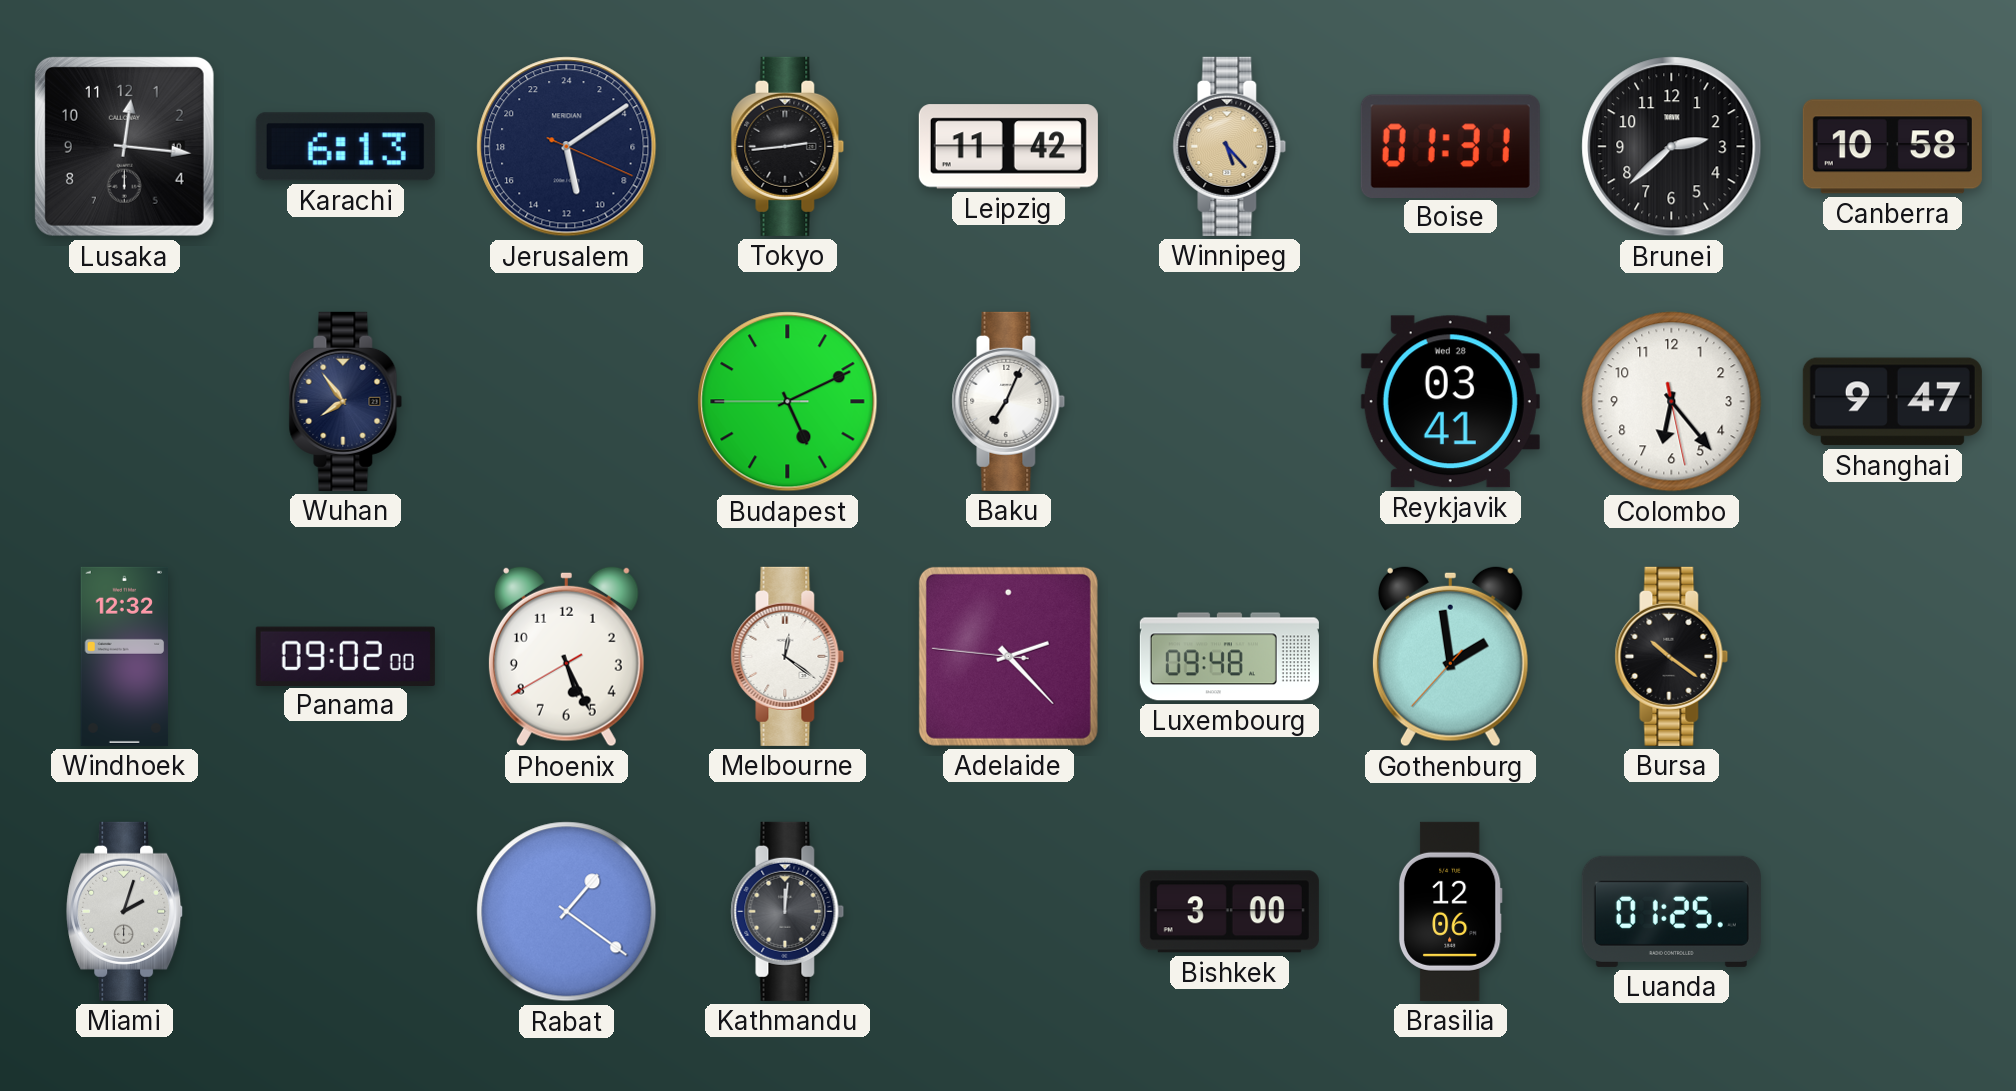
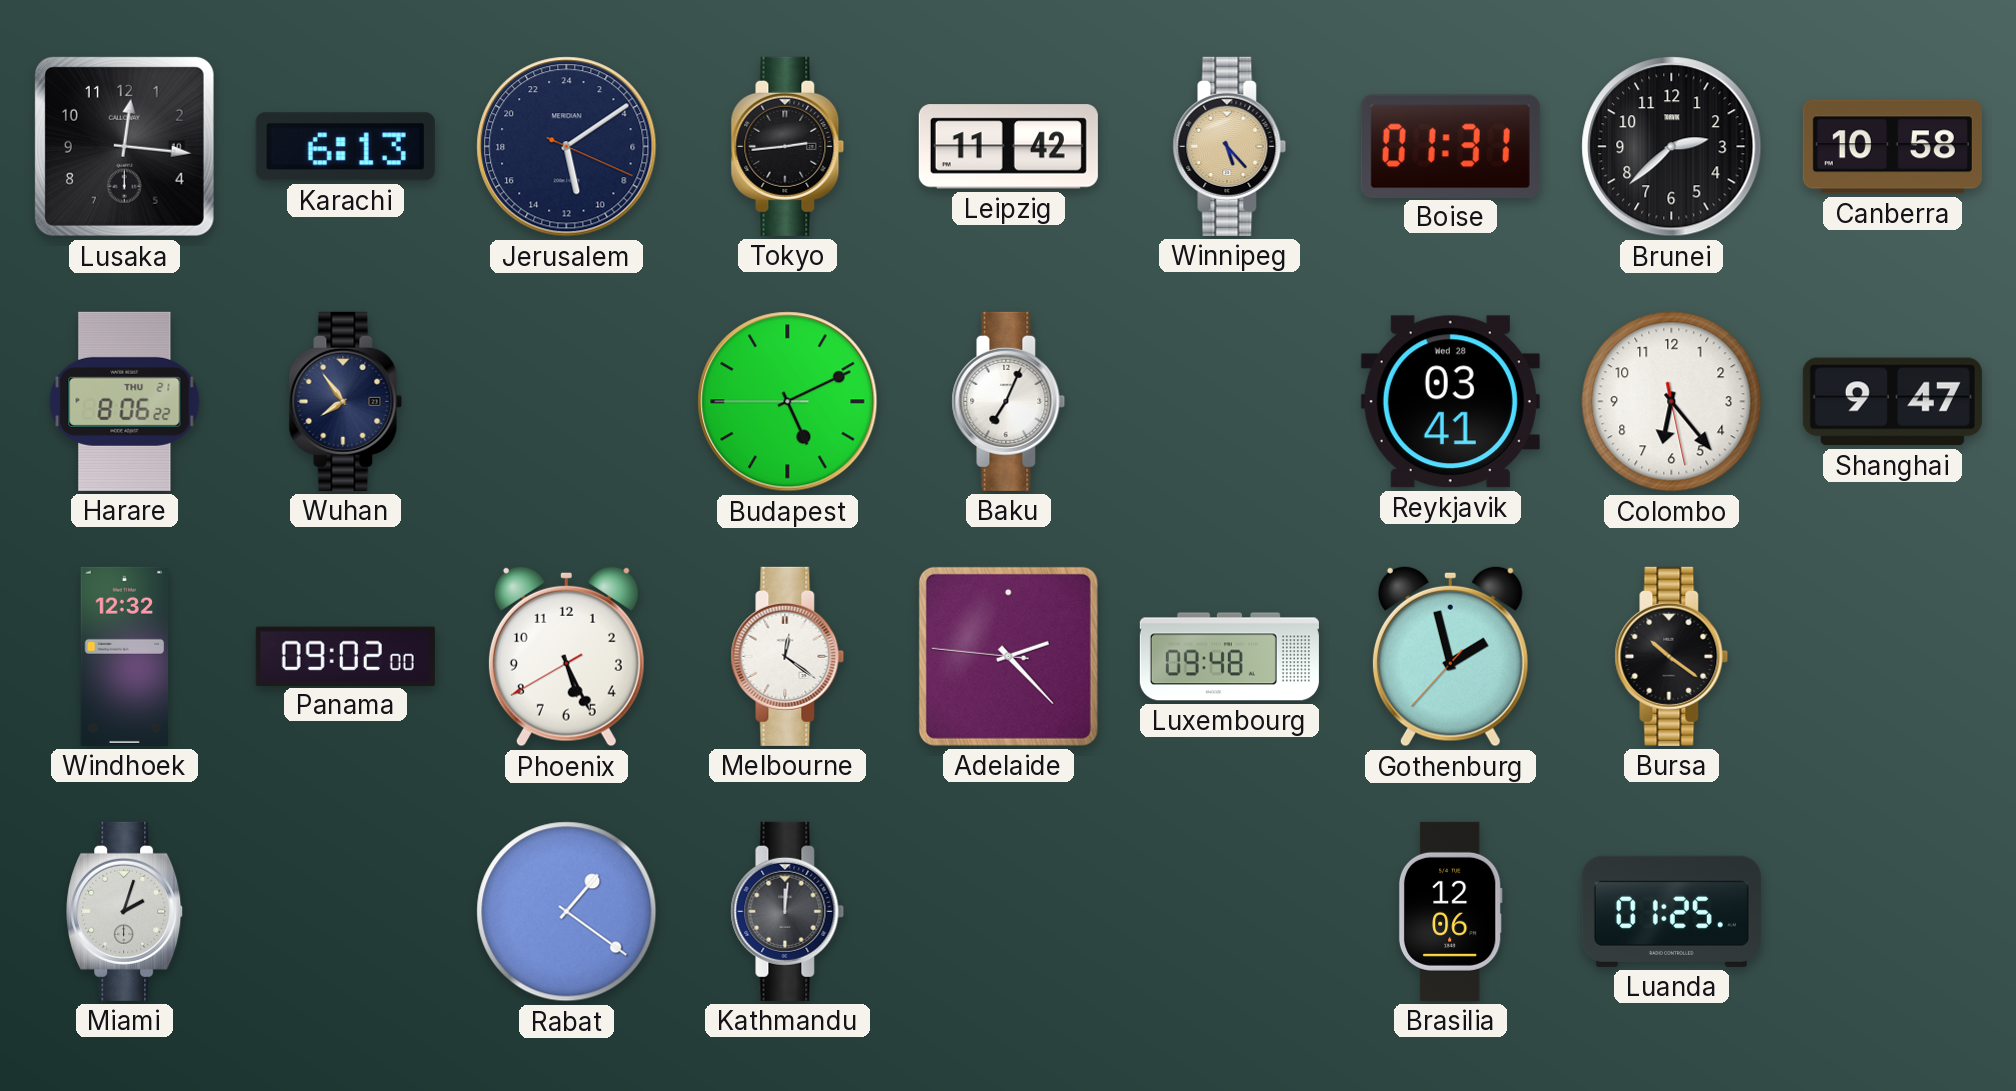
Harare: none -> 8:06 (125, 401)
Gothenburg: 1:58 -> 1:57 (1450, 656)
Bishkek: 3:00 -> none (1229, 912)
